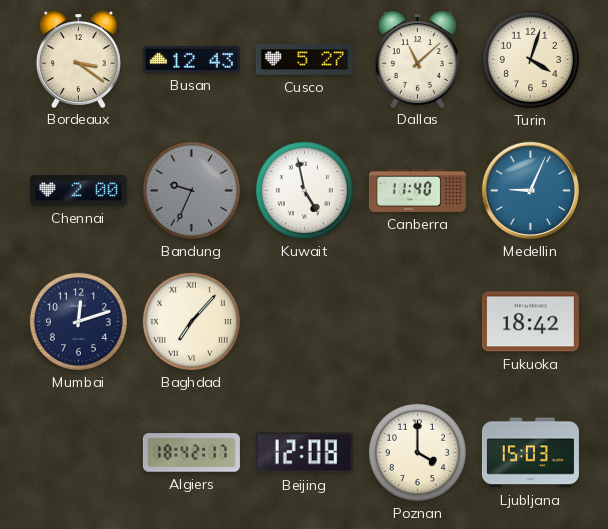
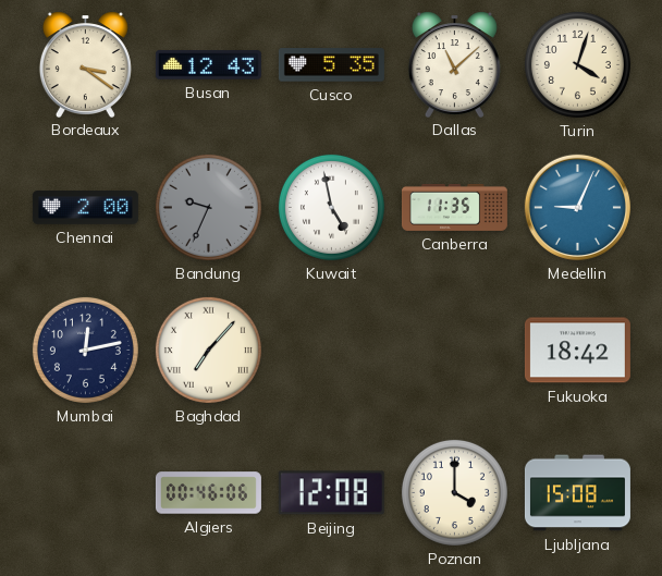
Cusco: 5:27 -> 5:35 (331, 65)
Canberra: 11:40 -> 11:35 (454, 207)
Mumbai: 12:12 -> 12:13 (85, 350)
Algiers: 18:42 -> 00:46 (208, 493)
Ljubljana: 15:03 -> 15:08 (577, 493)
